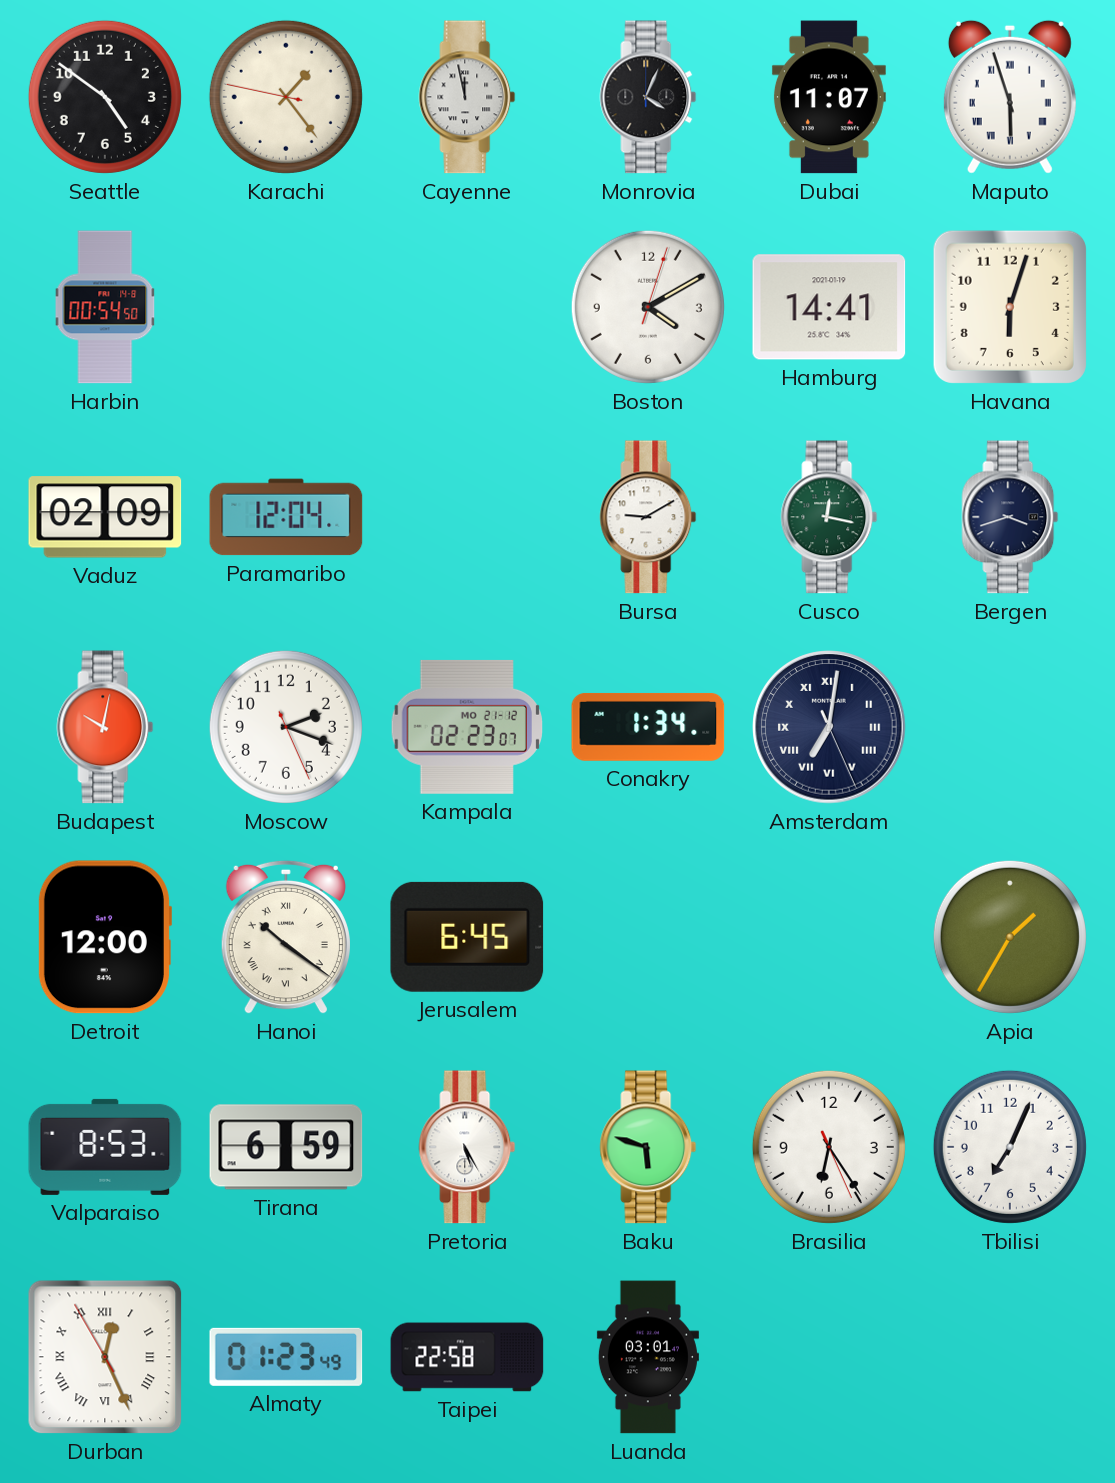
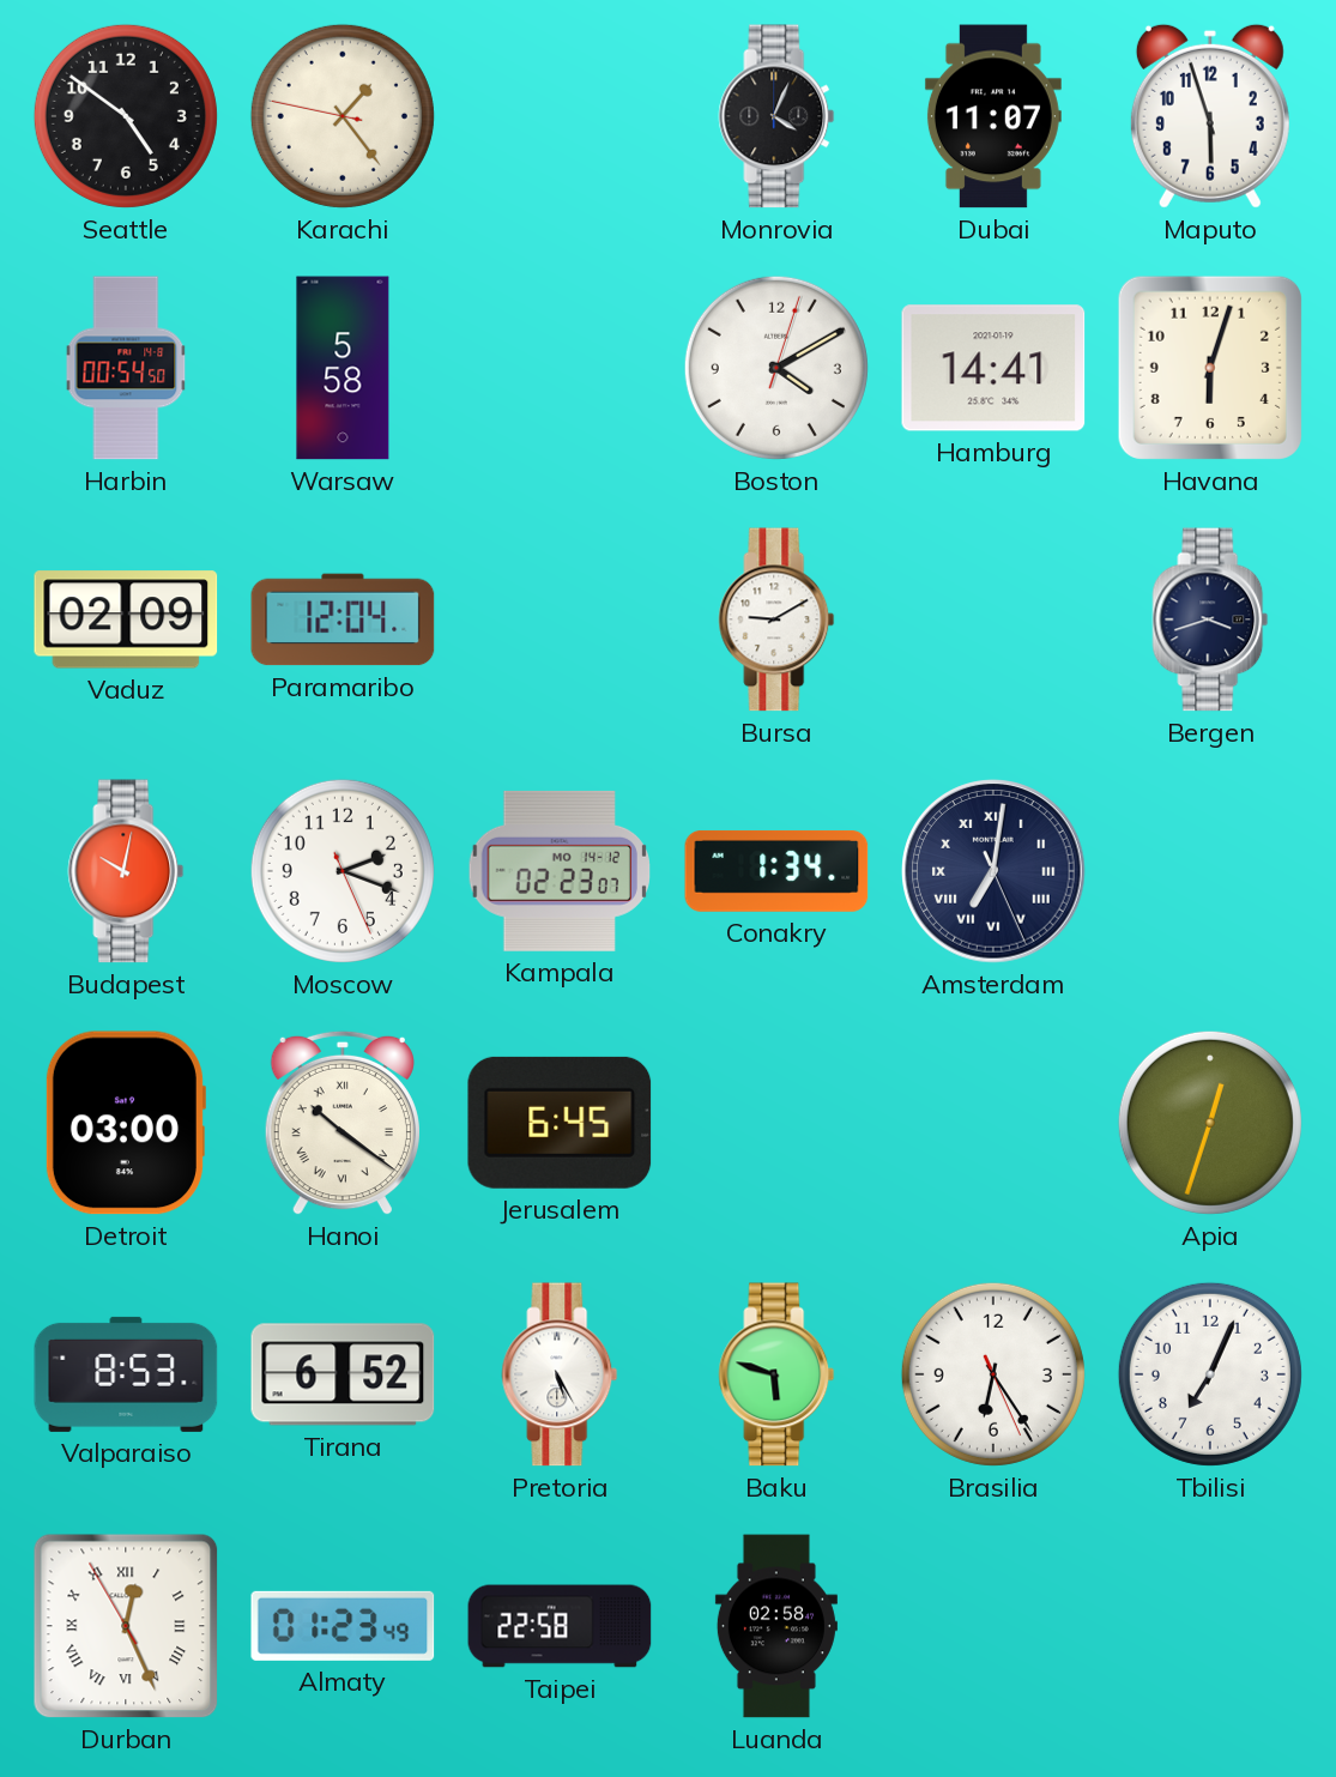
Cayenne: 11:58 -> none (467, 97)
Maputo numerals: Roman -> Arabic (1210, 116)
Warsaw: none -> 5:58 (343, 368)
Cusco: 12:17 -> none (829, 517)
Kampala date: MO 21-12 -> MO 14-12 (560, 871)
Detroit: 12:00 -> 03:00 (125, 1123)
Apia: 1:35 -> 12:33 (1210, 1123)
Tirana: 6:59 -> 6:52 (343, 1374)
Luanda: 03:01 -> 02:58 (776, 1626)
